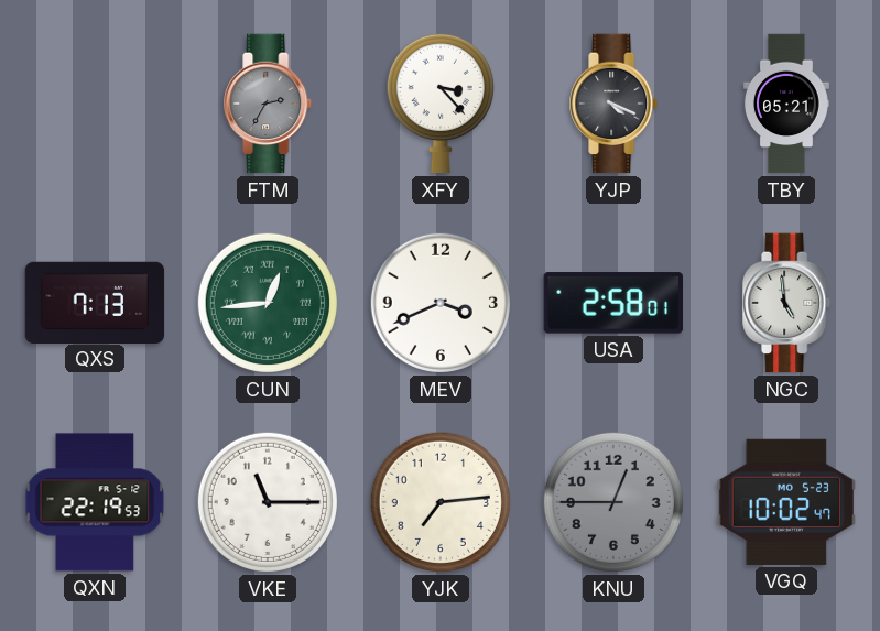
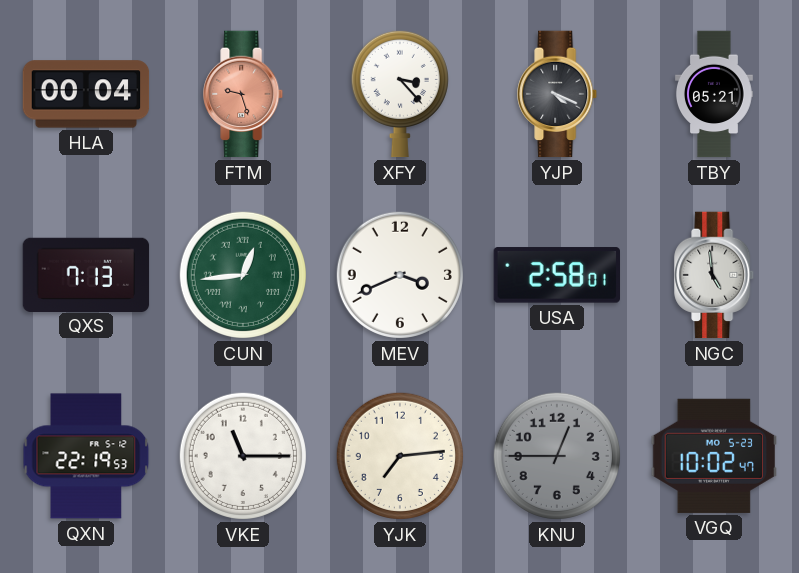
HLA: none -> 00:04 (86, 94)
FTM: 2:35 -> 9:27 (244, 94)
FTM dial: grey -> salmon (244, 94)
